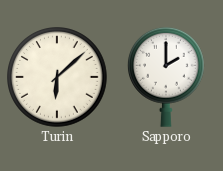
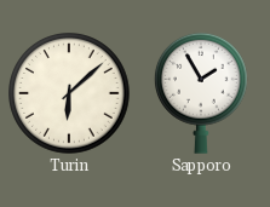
Sapporo: 2:00 -> 1:55 (202, 93)
